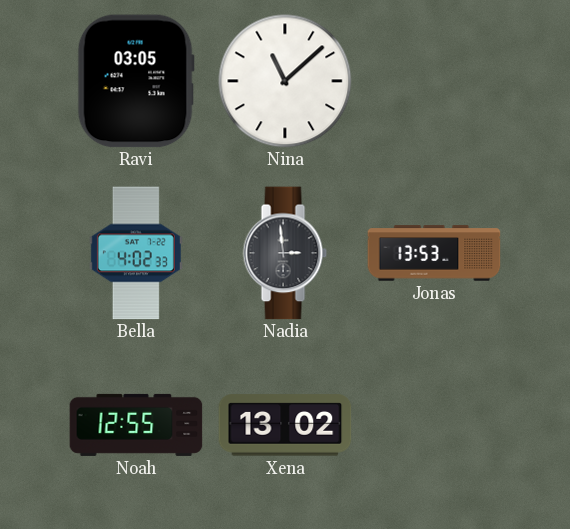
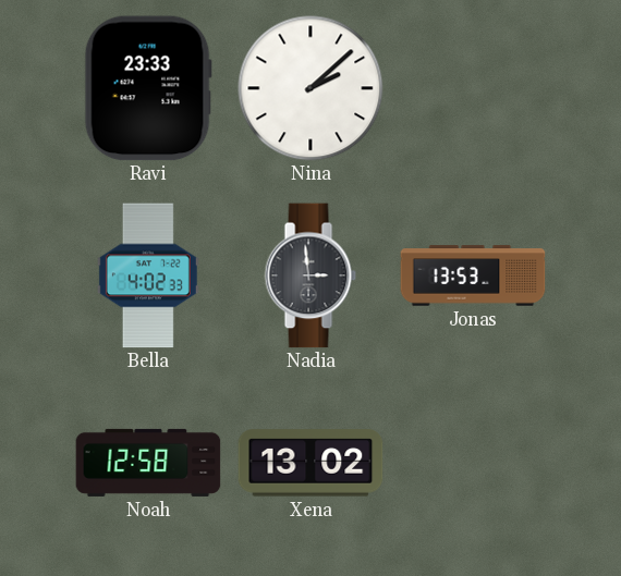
Ravi: 03:05 -> 23:33 (148, 88)
Nina: 11:08 -> 2:08 (310, 88)
Noah: 12:55 -> 12:58 (148, 463)
